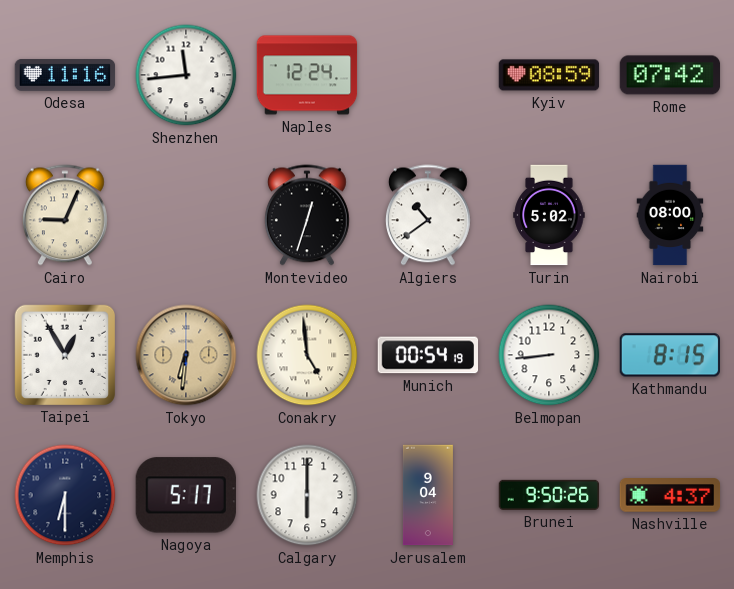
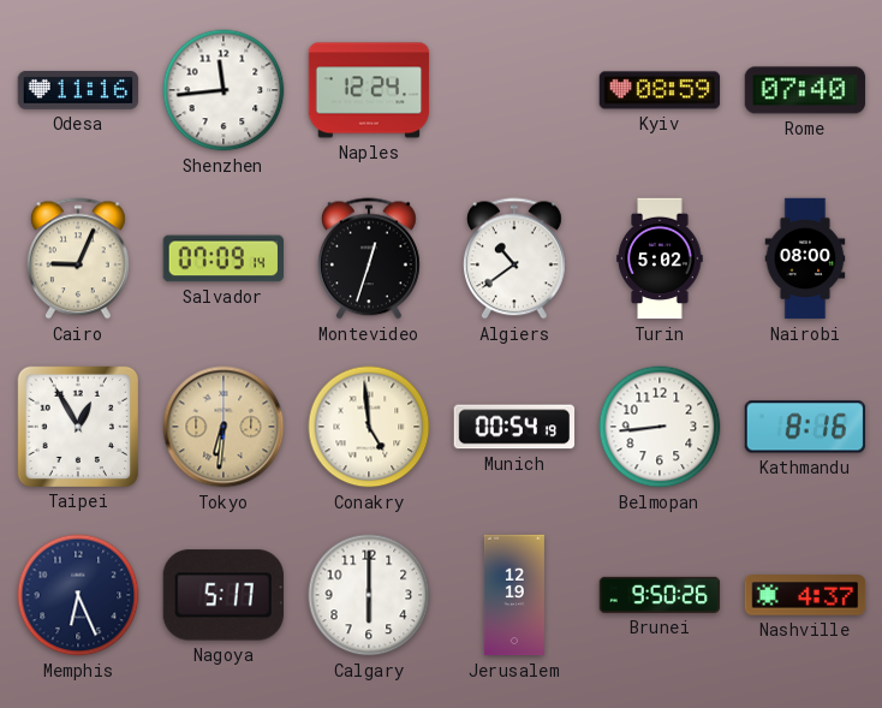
Rome: 07:42 -> 07:40 (805, 90)
Salvador: none -> 07:09 (222, 258)
Kathmandu: 8:15 -> 8:16 (804, 427)
Memphis: 6:30 -> 6:26 (78, 595)
Jerusalem: 9:04 -> 12:19 (514, 595)
